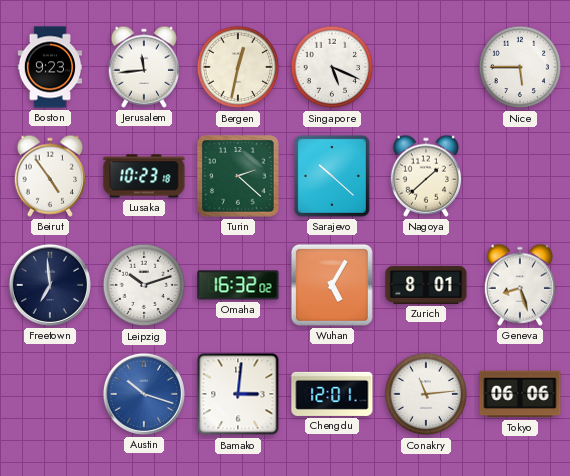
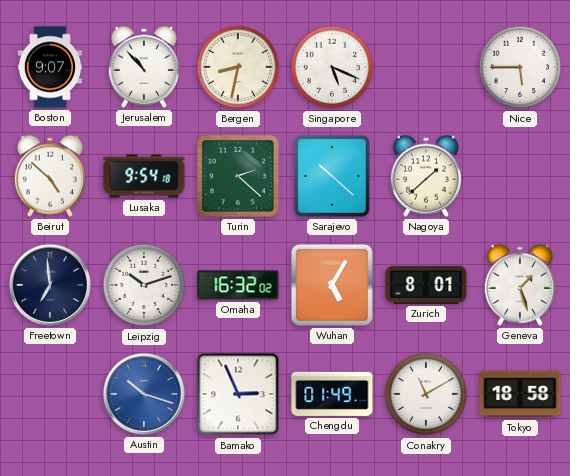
Boston: 9:23 -> 9:07 (49, 67)
Jerusalem: 11:44 -> 10:53 (143, 67)
Bergen: 12:32 -> 8:32 (238, 67)
Beirut: 4:54 -> 4:52 (49, 176)
Lusaka: 10:23 -> 9:54 (144, 176)
Geneva: 8:27 -> 1:27 (519, 285)
Bamako: 3:01 -> 2:56 (238, 394)
Chengdu: 12:01 -> 01:49 (332, 394)
Conakry: 11:14 -> 11:10 (426, 394)
Tokyo: 06:06 -> 18:58 (520, 394)
